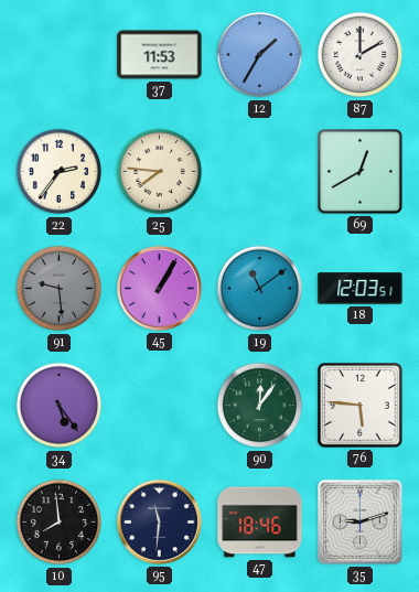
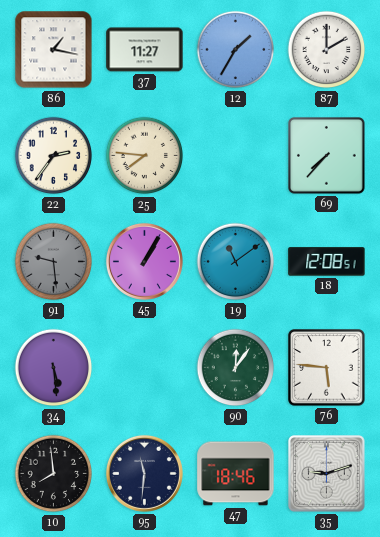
86: none -> 1:17 (54, 50)
37: 11:53 -> 11:27 (145, 50)
69: 12:40 -> 7:37 (327, 156)
18: 12:03 -> 12:08 (327, 262)
34: 5:24 -> 5:29 (54, 368)
